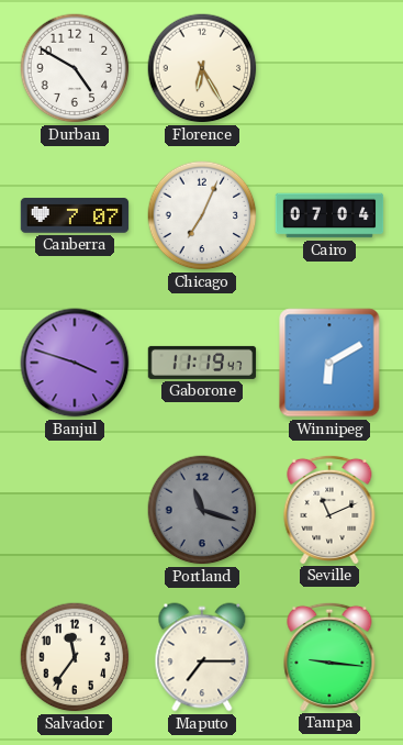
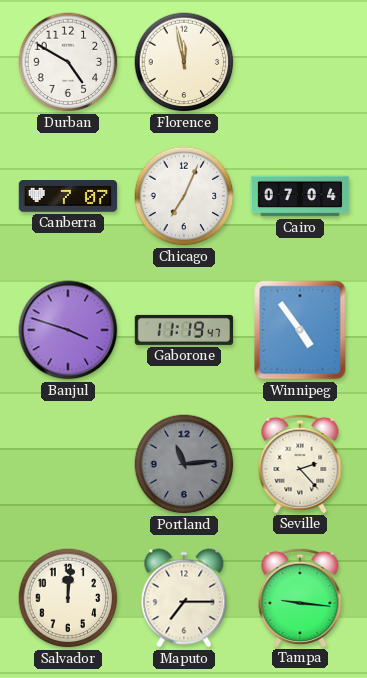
Florence: 6:25 -> 11:58 (184, 62)
Winnipeg: 6:10 -> 4:54 (300, 330)
Portland: 11:18 -> 11:14 (184, 464)
Seville: 11:11 -> 2:23 (300, 463)
Salvador: 11:36 -> 12:01 (68, 598)
